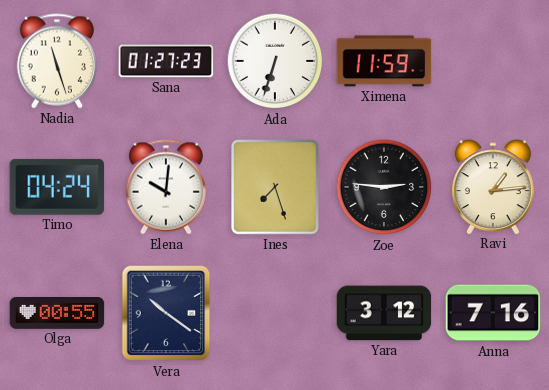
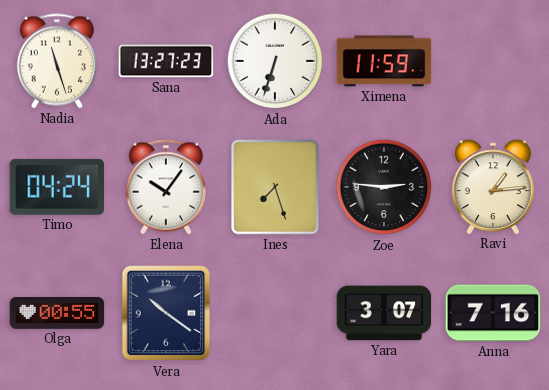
Sana: 01:27 -> 13:27 (166, 61)
Elena: 10:01 -> 10:06 (166, 187)
Yara: 3:12 -> 3:07 (384, 313)
